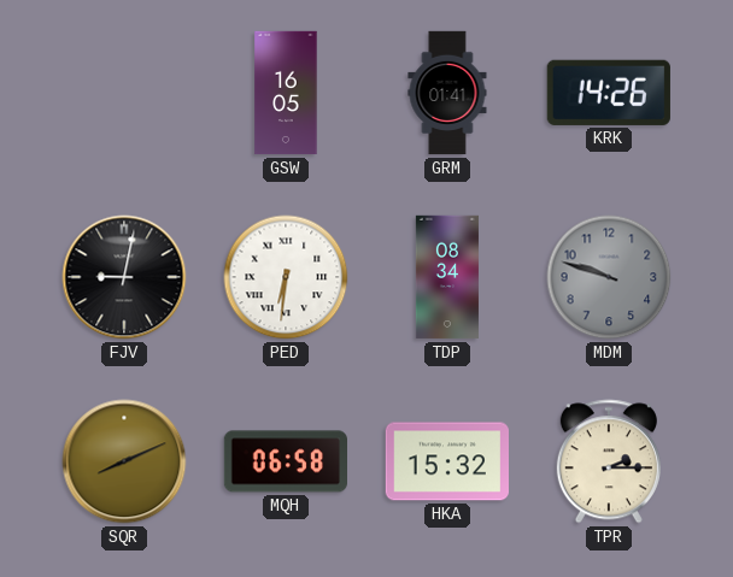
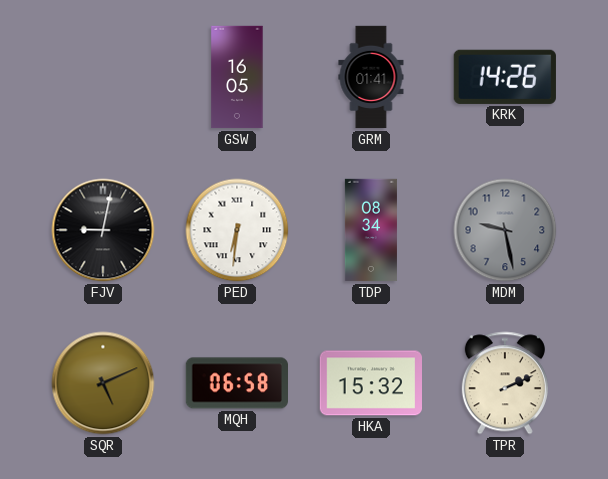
MDM: 9:48 -> 9:28 (505, 230)
SQR: 8:11 -> 5:11 (103, 383)
TPR: 2:15 -> 2:11 (505, 383)
